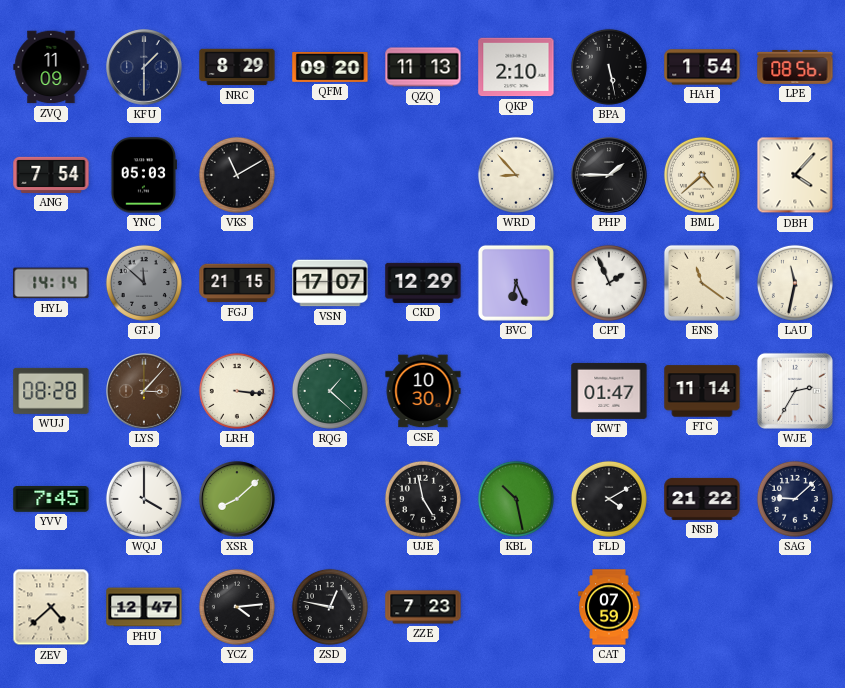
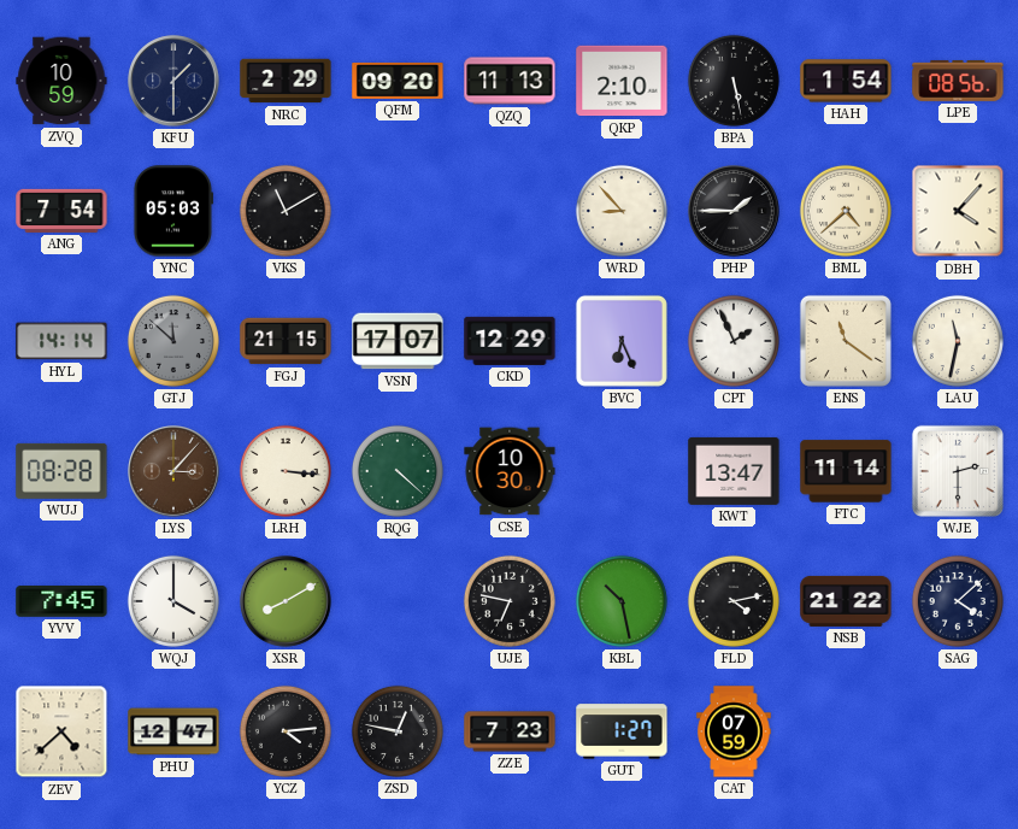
ZVQ: 11:09 -> 10:59 (61, 81)
NRC: 8:29 -> 2:29 (286, 81)
RQG: 1:22 -> 4:22 (398, 471)
KWT: 01:47 -> 13:47 (734, 471)
WJE: 2:35 -> 2:30 (958, 471)
XSR: 8:08 -> 8:10 (286, 601)
UJE: 4:58 -> 6:47 (510, 601)
FLD: 4:10 -> 4:13 (734, 601)
SAG: 9:08 -> 4:08 (958, 601)
GUT: none -> 1:27 (622, 731)
